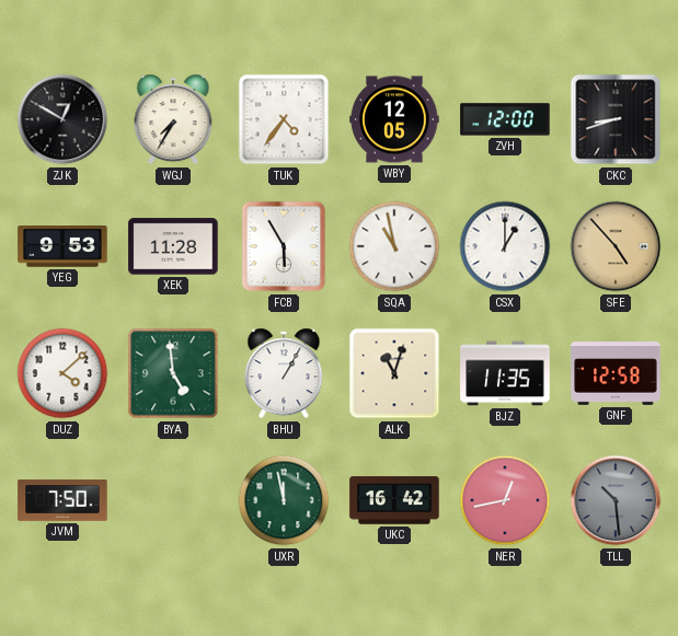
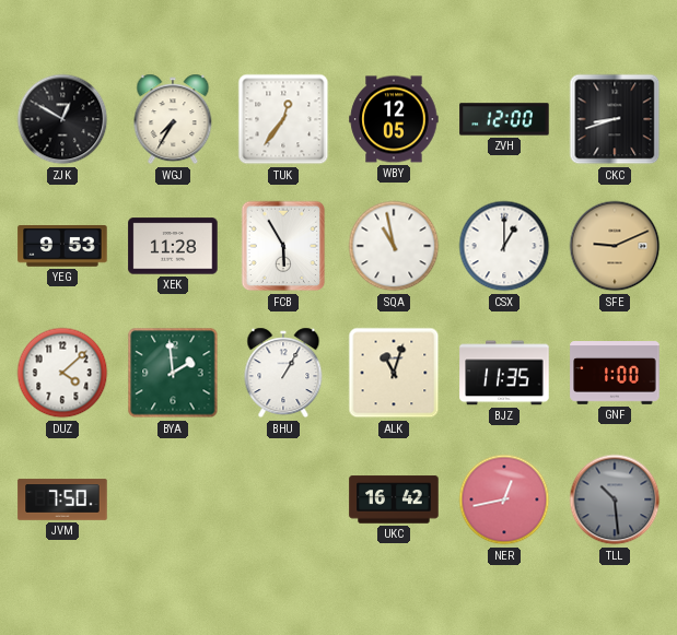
TUK: 4:36 -> 12:36 (283, 119)
SFE: 4:53 -> 9:11 (615, 246)
BYA: 4:59 -> 1:59 (173, 373)
GNF: 12:58 -> 1:00 (615, 373)
UXR: 11:58 -> none (284, 500)
